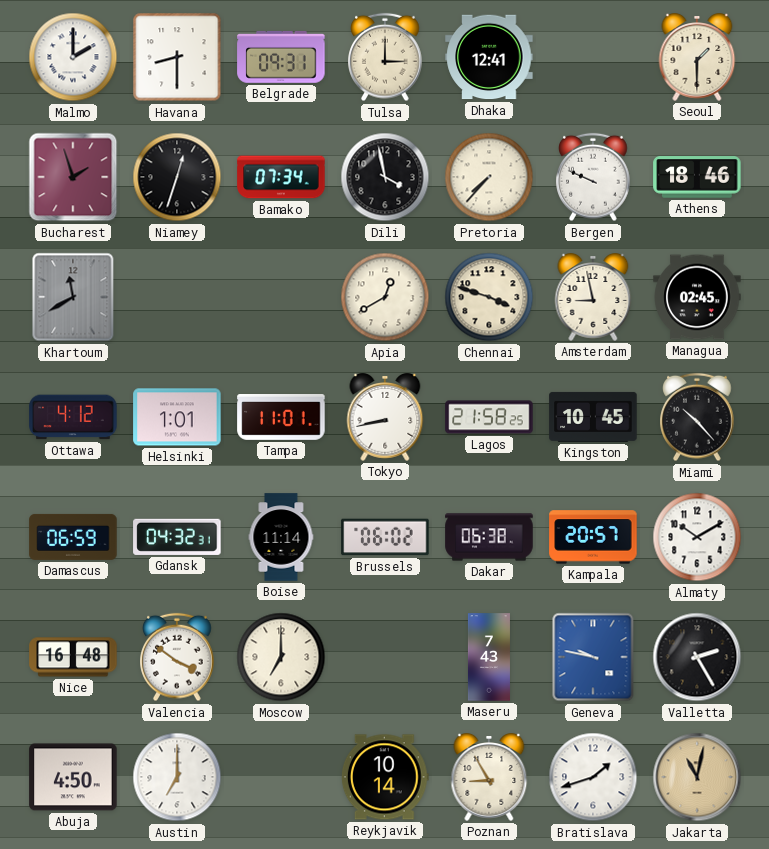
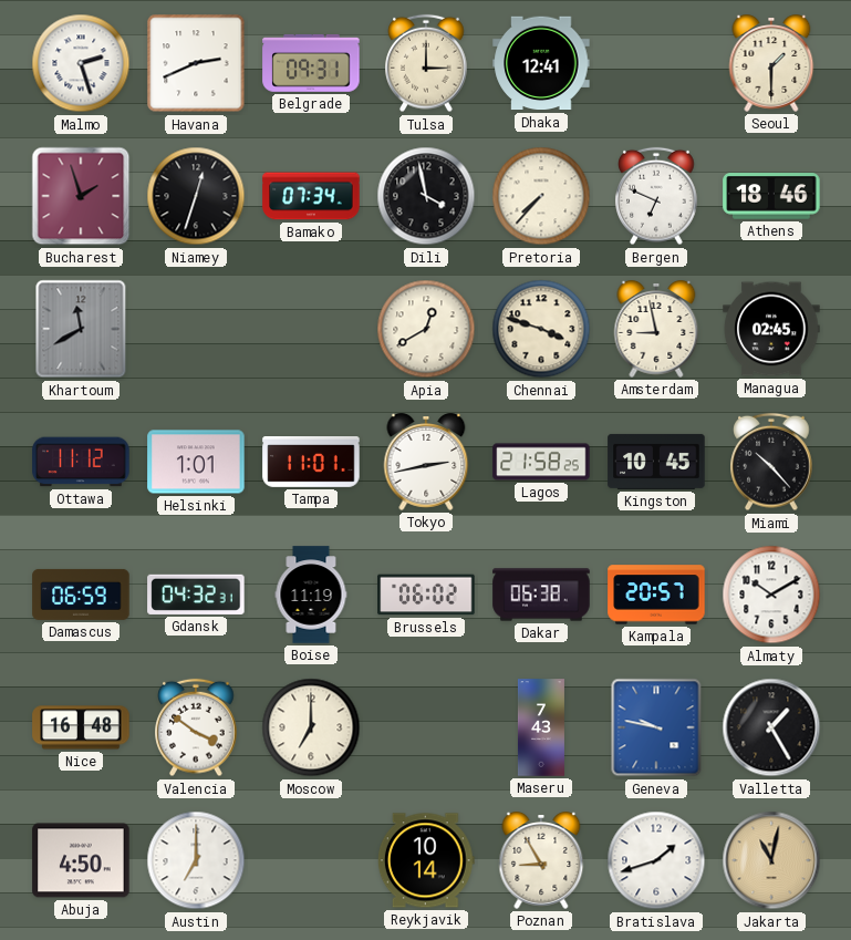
Malmo: 2:00 -> 2:27 (81, 63)
Havana: 8:30 -> 2:41 (196, 63)
Bergen: 9:49 -> 6:49 (656, 196)
Ottawa: 4:12 -> 11:12 (81, 462)
Tokyo: 8:43 -> 2:43 (426, 463)
Boise: 11:14 -> 11:19 (311, 595)
Valletta: 2:25 -> 1:25 (771, 727)
